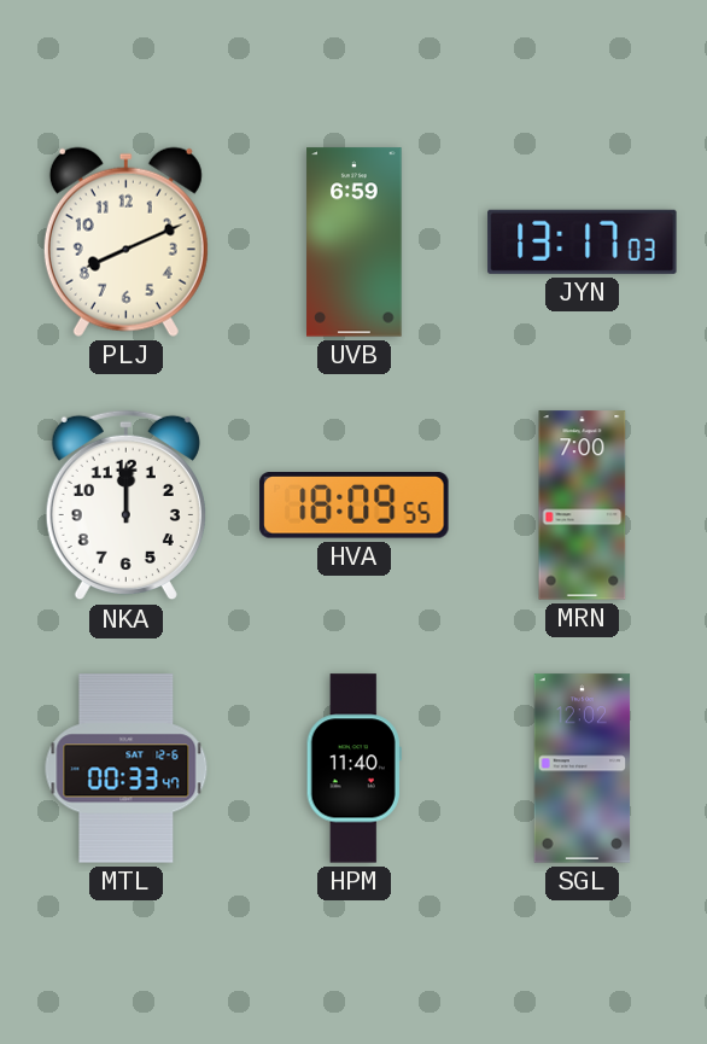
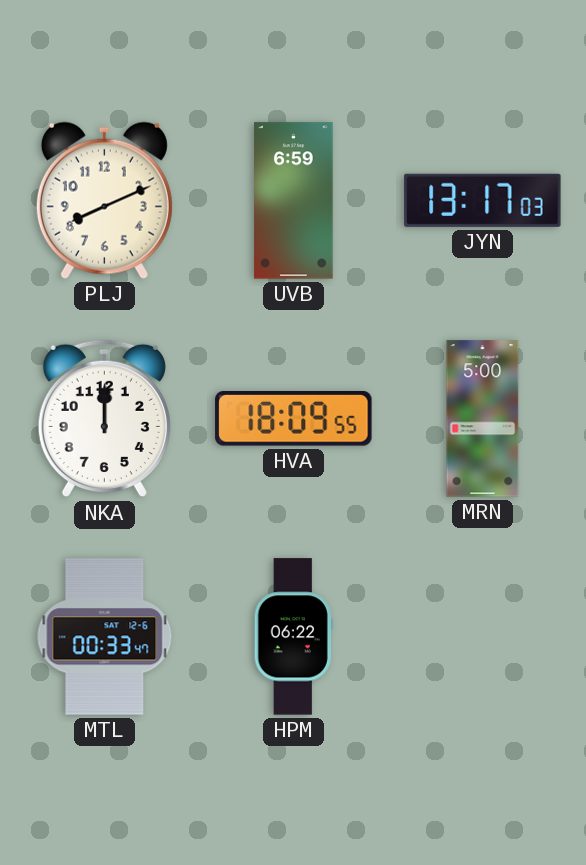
MRN: 7:00 -> 5:00 (483, 419)
HPM: 11:40 -> 06:22 (293, 637)
SGL: 12:02 -> none (583, 769)
